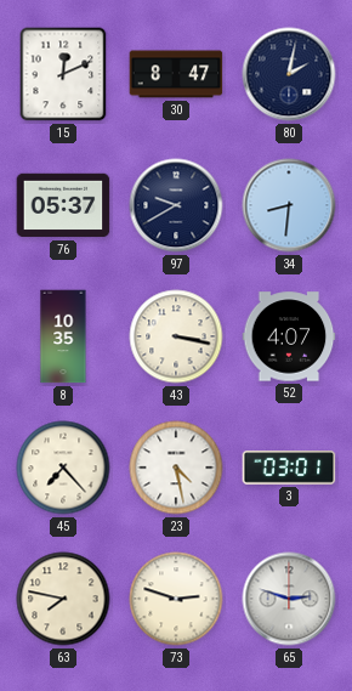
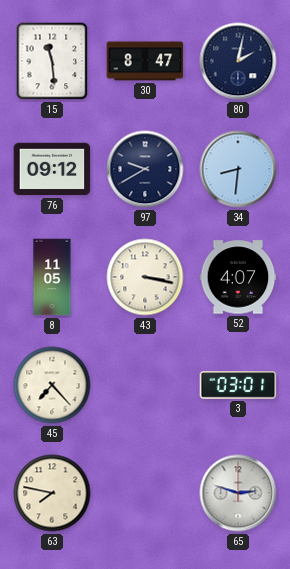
15: 12:11 -> 11:29 (52, 61)
76: 05:37 -> 09:12 (52, 169)
8: 10:35 -> 11:05 (52, 277)
23: 4:28 -> none (176, 468)
73: 2:48 -> none (176, 599)
